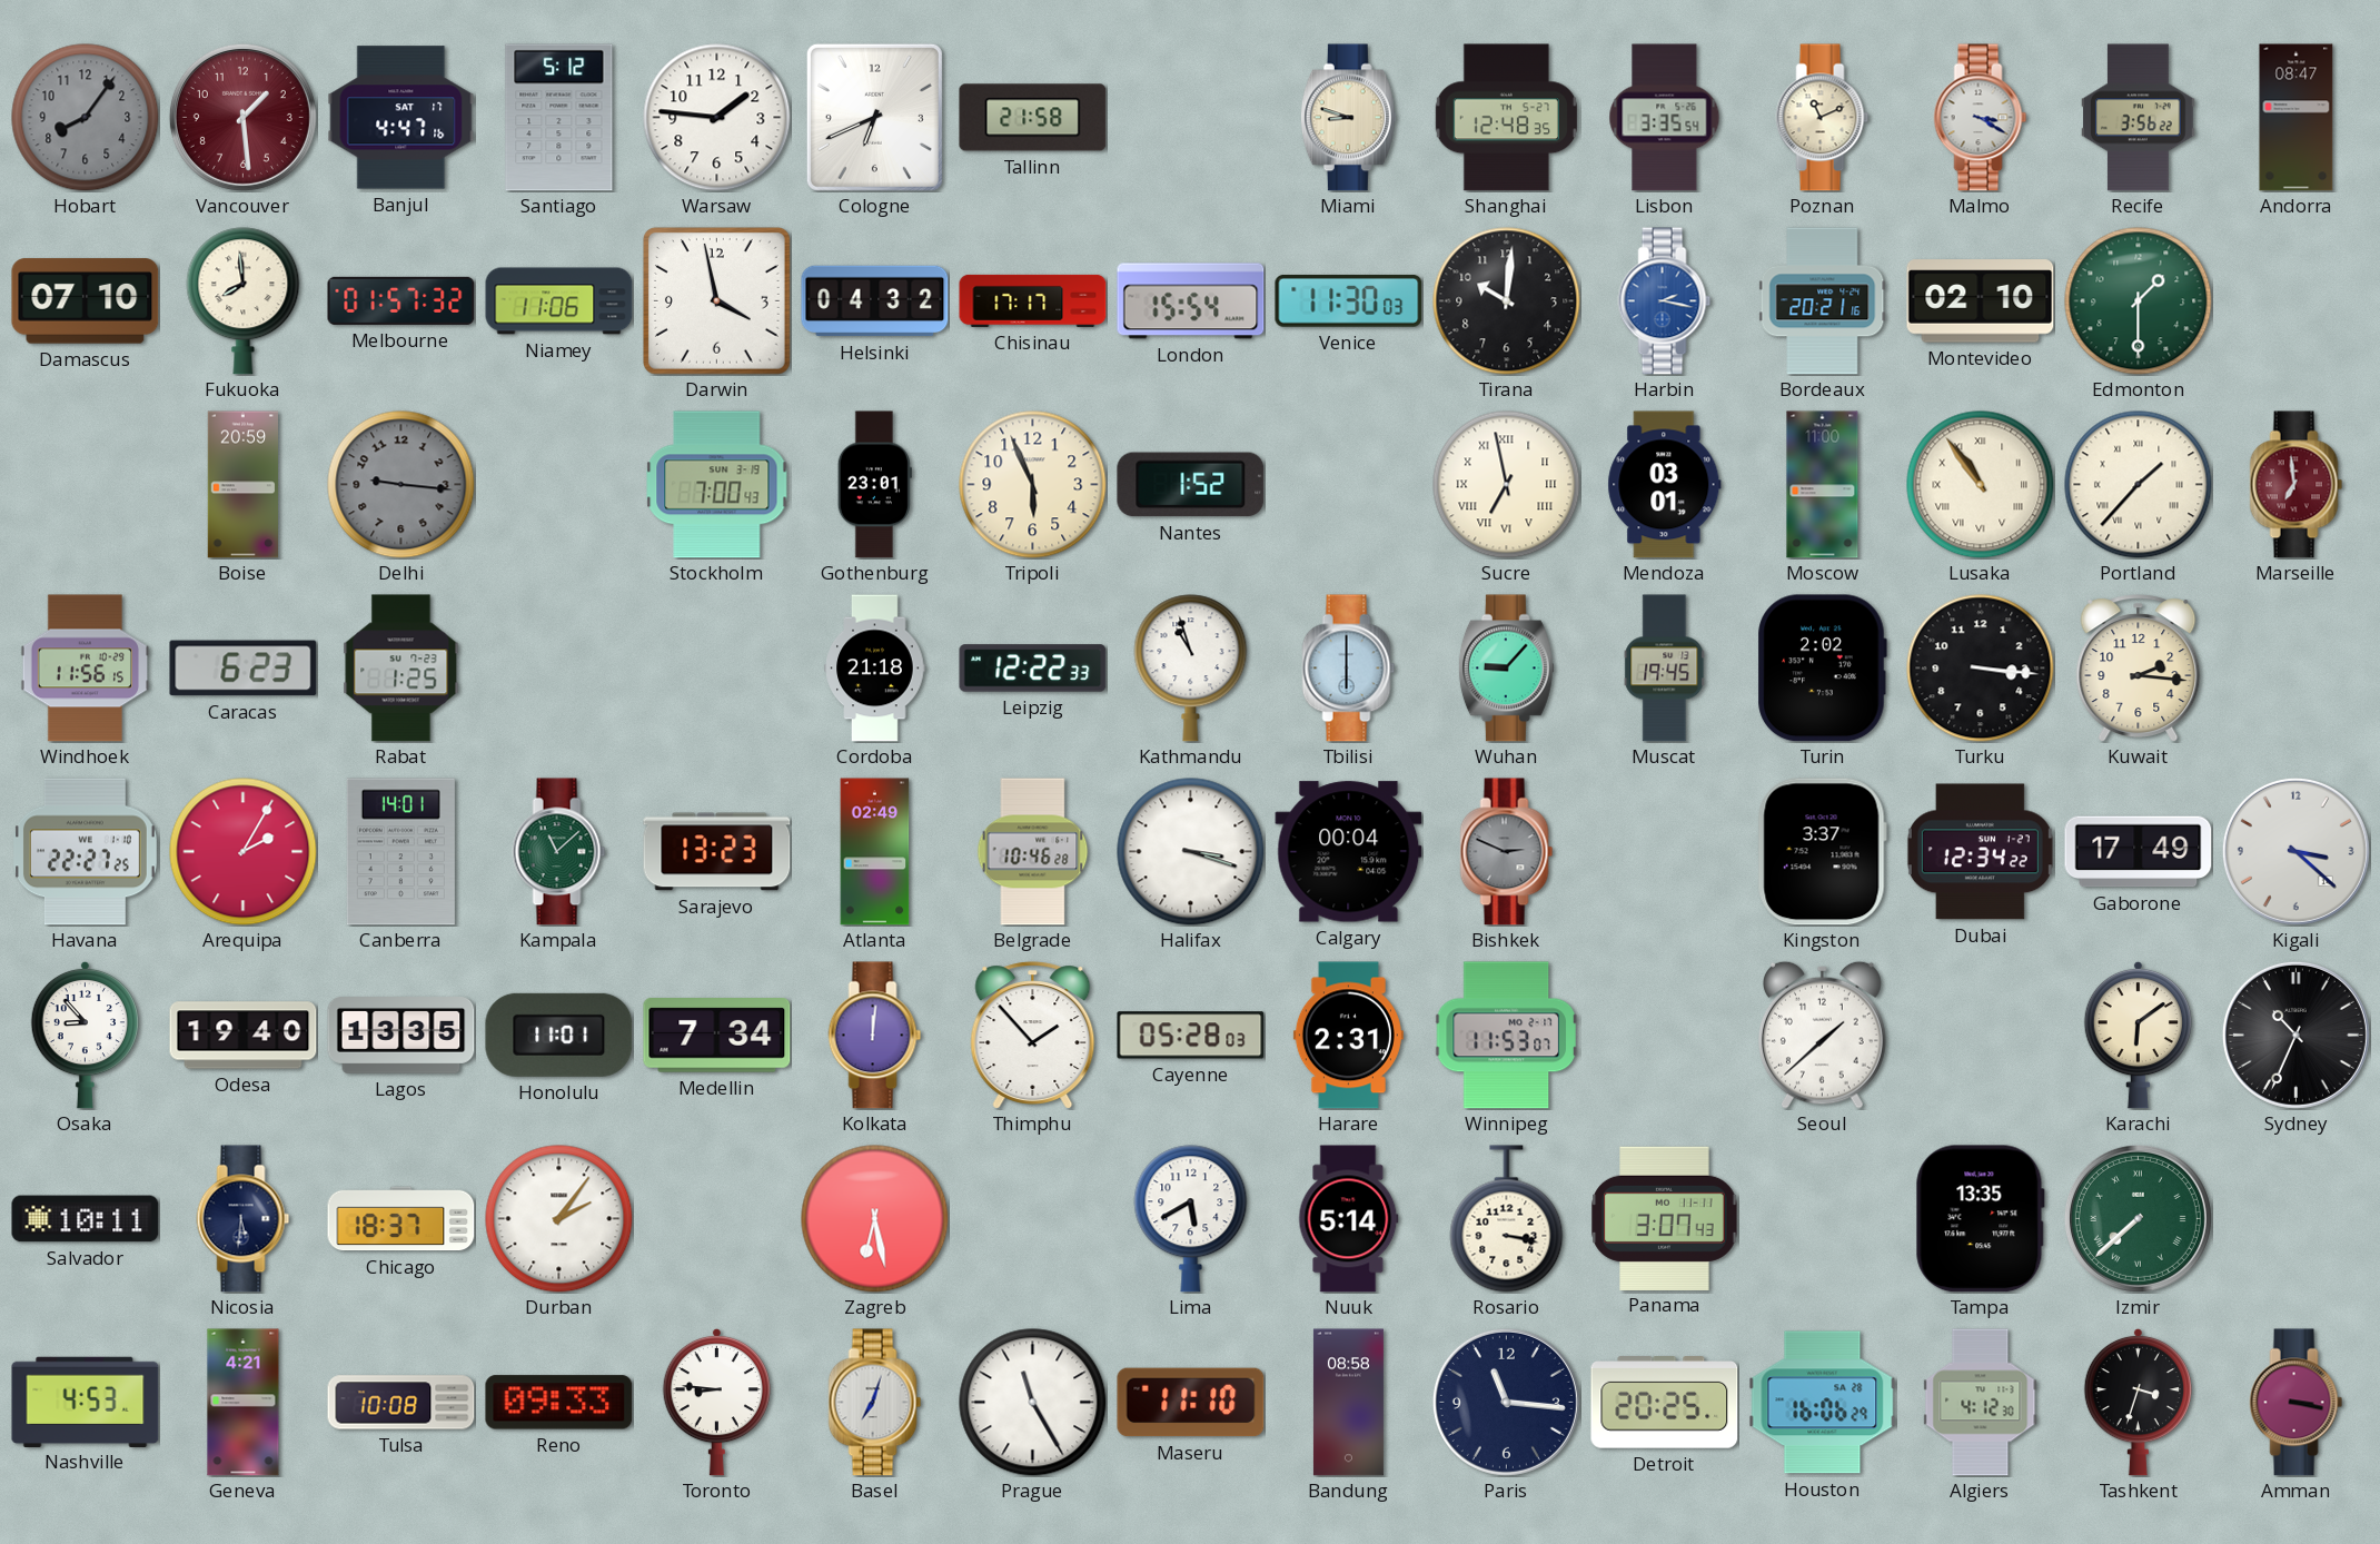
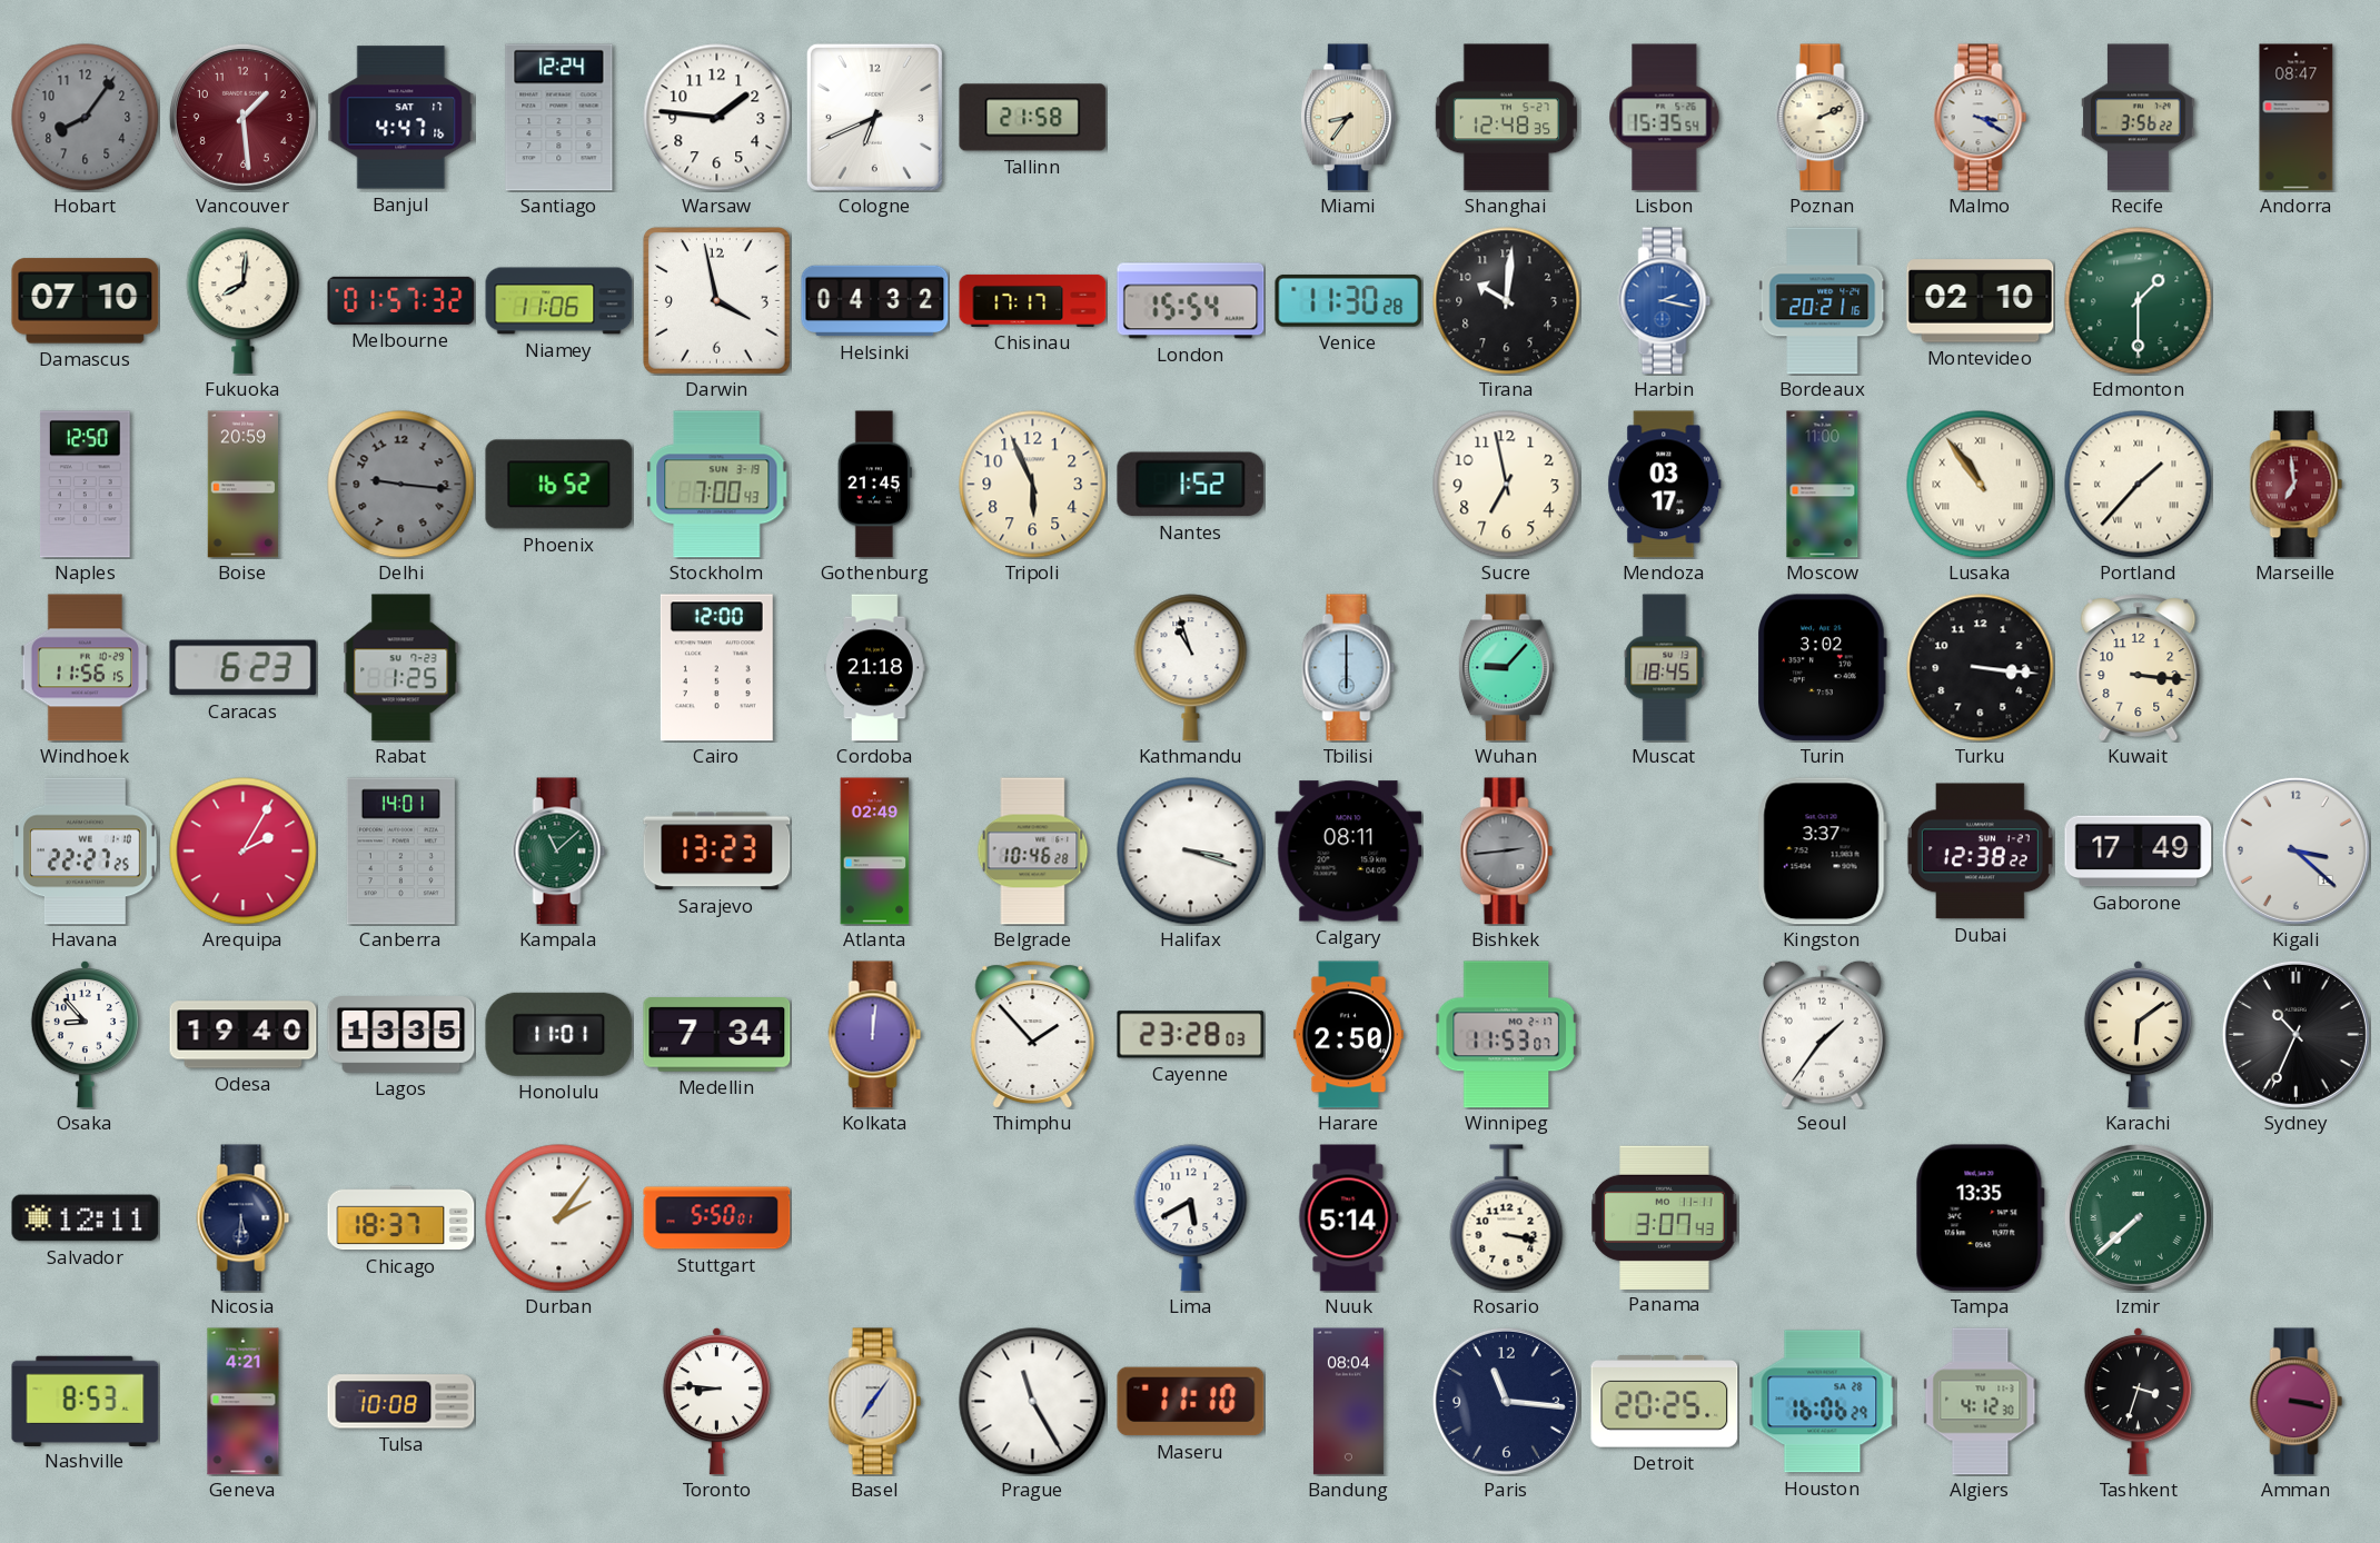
Santiago: 5:12 -> 12:24 (559, 118)
Miami: 8:48 -> 8:36 (1348, 118)
Lisbon: 3:35 -> 15:35 (1665, 118)
Poznan: 11:11 -> 2:11 (1823, 118)
Fukuoka: 7:59 -> 8:01 (244, 301)
Venice: 11:30:03 -> 11:30:28 (1349, 300)
Naples: none -> 12:50 (86, 485)
Phoenix: none -> 16:52 (559, 485)
Gothenburg: 23:01 -> 21:45 (874, 485)
Sucre numerals: Roman -> Arabic (1507, 485)
Mendoza: 03:01 -> 03:17 (1665, 485)
Cairo: none -> 12:00 (716, 668)
Leipzig: 12:22 -> none (1033, 669)
Muscat: 19:45 -> 18:45 (1665, 668)
Turin: 2:02 -> 3:02 (1822, 668)
Kuwait: 2:16 -> 3:16 (2139, 668)
Calgary: 00:04 -> 08:11 (1349, 852)
Bishkek: 2:49 -> 2:44 (1507, 852)
Dubai: 12:34 -> 12:38 (1980, 852)
Cayenne: 05:28 -> 23:28 (1191, 1035)
Harare: 2:31 -> 2:50 (1348, 1035)
Seoul: 1:38 -> 1:36 (1823, 1034)
Salvador: 10:11 -> 12:11 (86, 1218)
Stuttgart: none -> 5:50 (717, 1218)
Zagreb: 6:28 -> none (875, 1219)
Nashville: 4:53 -> 8:53 (86, 1401)
Reno: 09:33 -> none (559, 1403)
Basel: 7:03 -> 7:06 (875, 1402)
Bandung: 08:58 -> 08:04 (1348, 1402)
